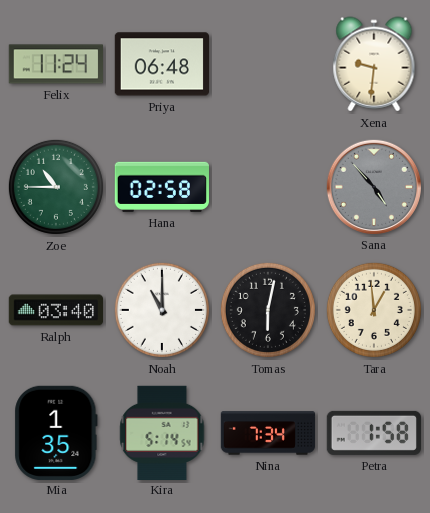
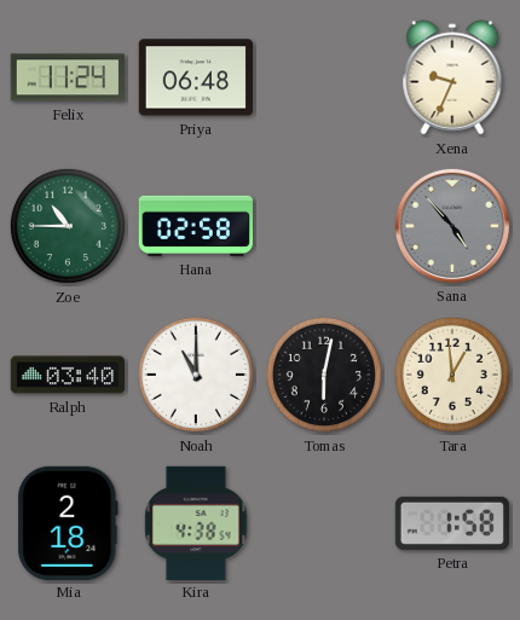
Xena: 9:31 -> 9:34 (452, 77)
Mia: 1:35 -> 2:18 (68, 522)
Kira: 5:14 -> 4:38 (196, 522)
Nina: 7:34 -> none (268, 433)
